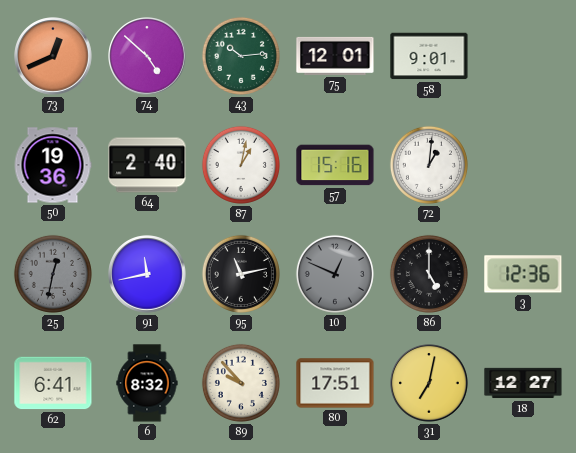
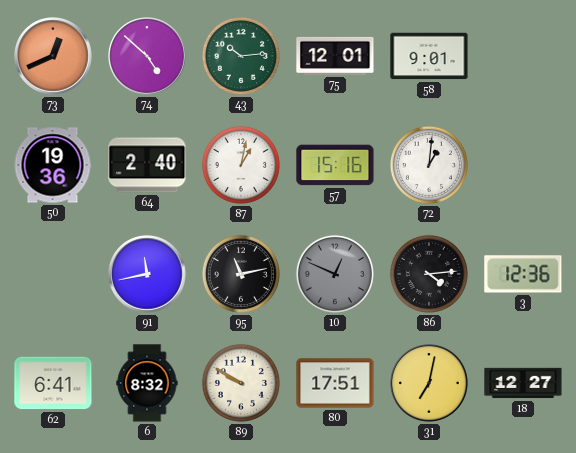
25: 12:32 -> none (53, 274)
86: 5:00 -> 4:14 (429, 274)
89: 9:53 -> 9:50 (241, 383)
